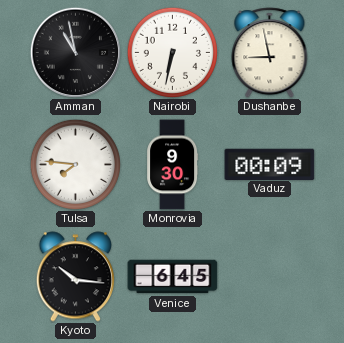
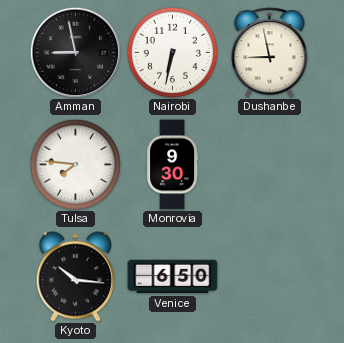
Amman: 10:58 -> 8:58 (75, 52)
Vaduz: 00:09 -> none (270, 164)
Venice: 6:45 -> 6:50 (173, 277)
